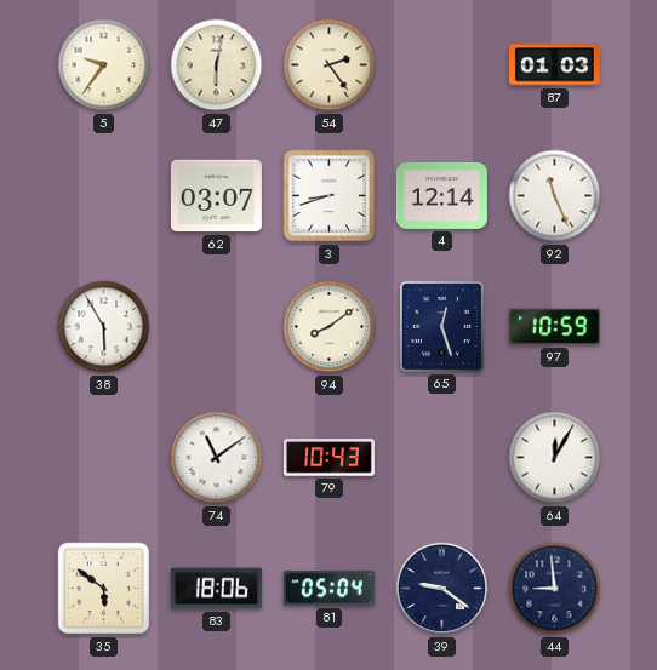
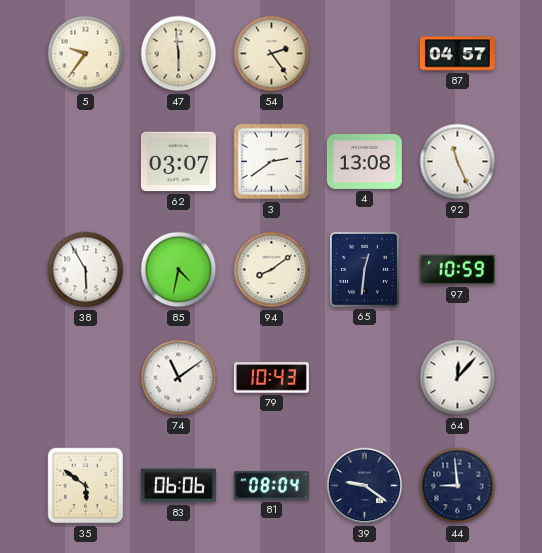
47: 6:02 -> 5:59 (179, 54)
87: 01:03 -> 04:57 (457, 54)
3: 8:42 -> 2:39 (272, 162)
4: 12:14 -> 13:08 (364, 161)
85: none -> 4:32 (179, 270)
65: 12:27 -> 12:31 (364, 269)
64: 12:05 -> 12:07 (458, 378)
83: 18:06 -> 06:06 (178, 486)
81: 05:04 -> 08:04 (271, 486)
